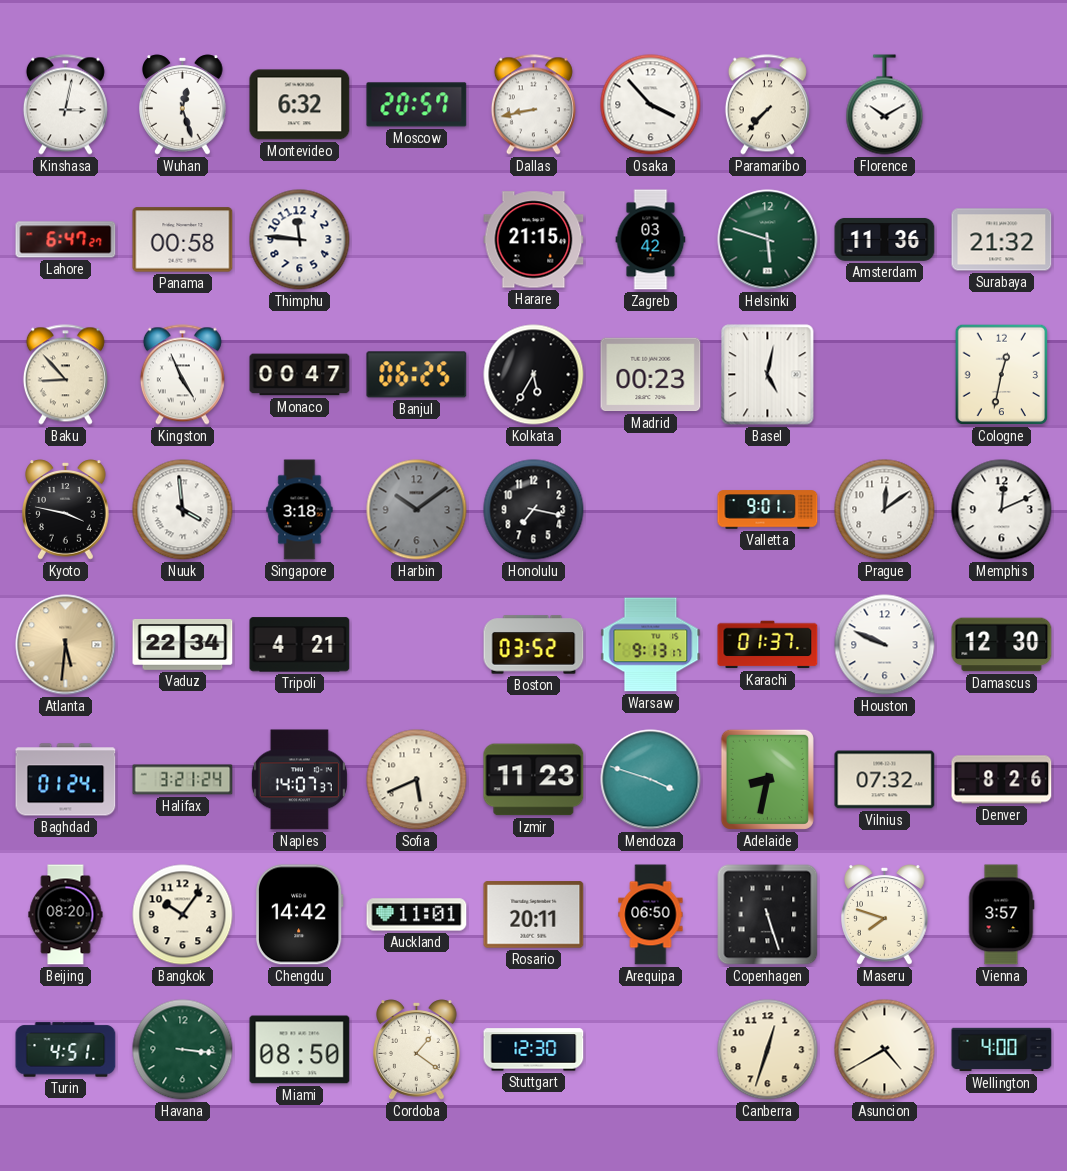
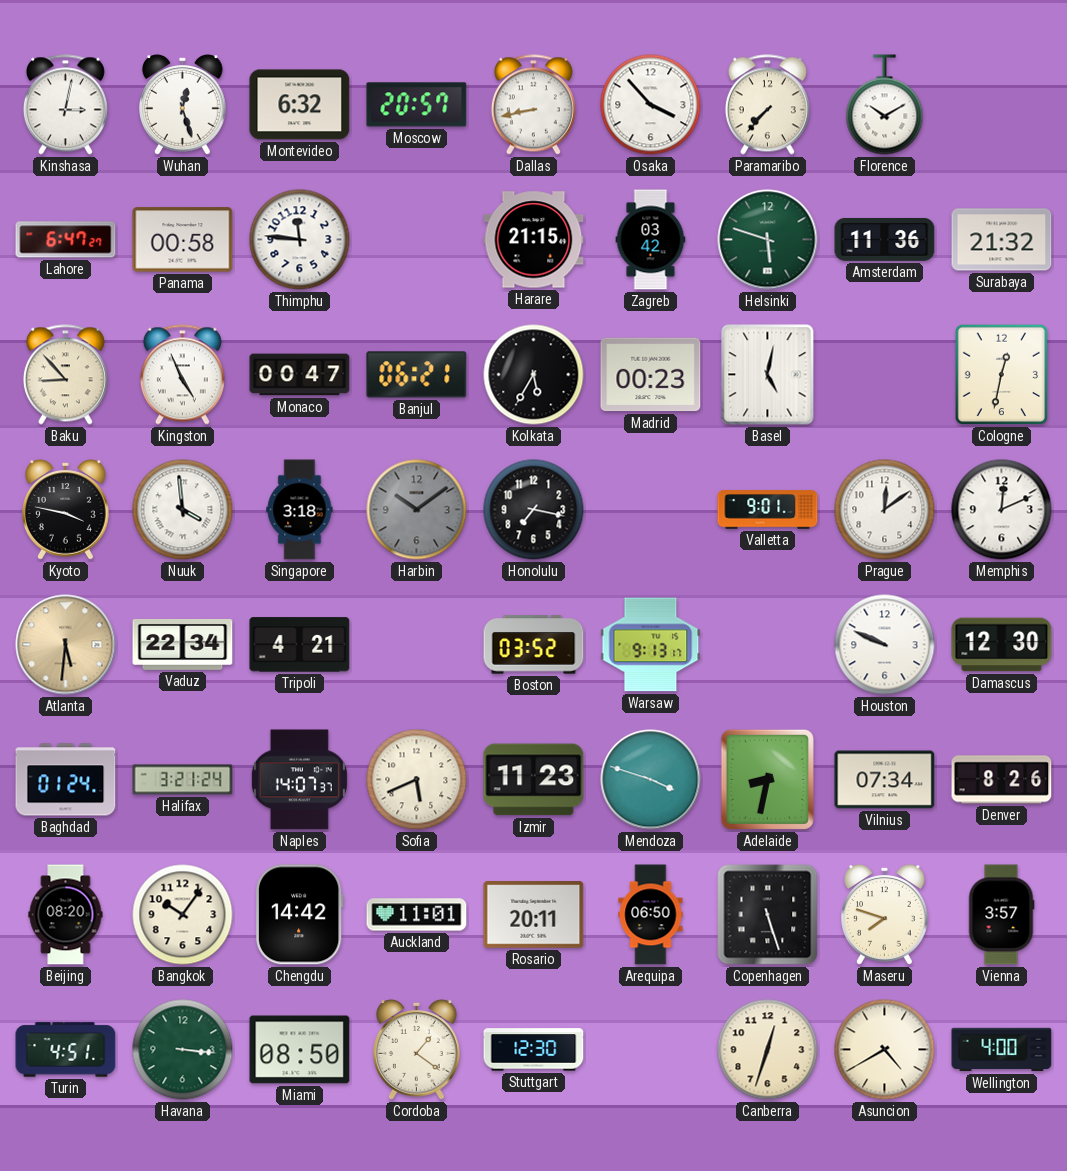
Banjul: 06:25 -> 06:21 (417, 375)
Karachi: 01:37 -> none (768, 645)
Vilnius: 07:32 -> 07:34 (885, 780)
